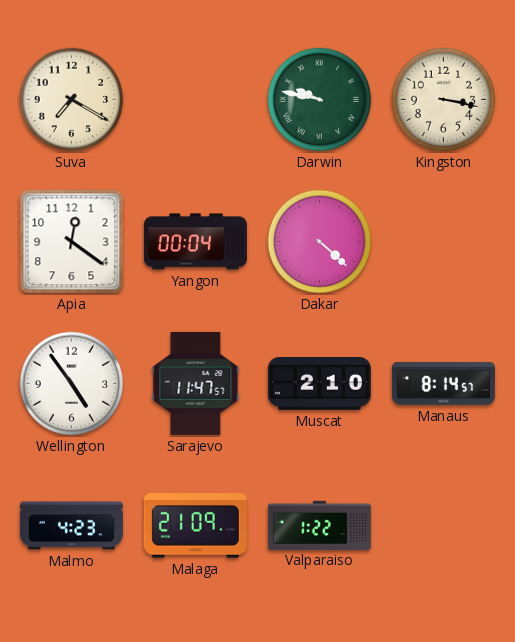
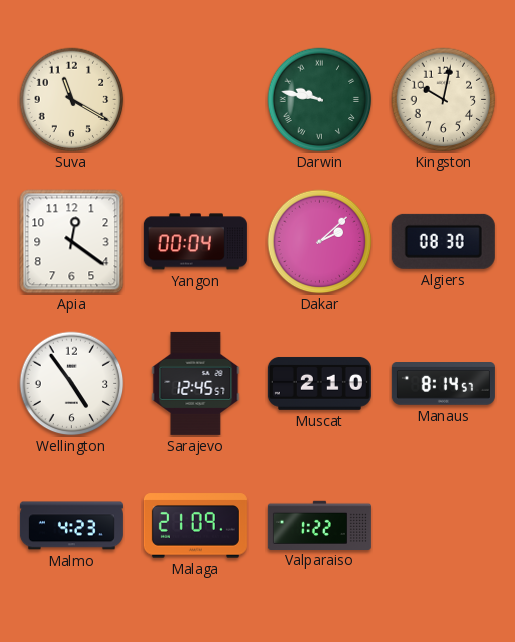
Suva: 7:20 -> 11:20 (72, 100)
Kingston: 3:17 -> 10:02 (444, 100)
Dakar: 4:22 -> 2:08 (320, 242)
Algiers: none -> 08:30 (443, 241)
Sarajevo: 11:47 -> 12:45 (196, 383)
